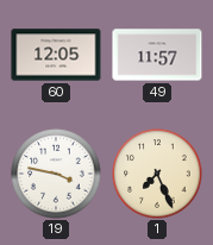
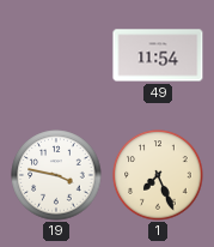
60: 12:05 -> none (56, 55)
49: 11:57 -> 11:54 (158, 55)
